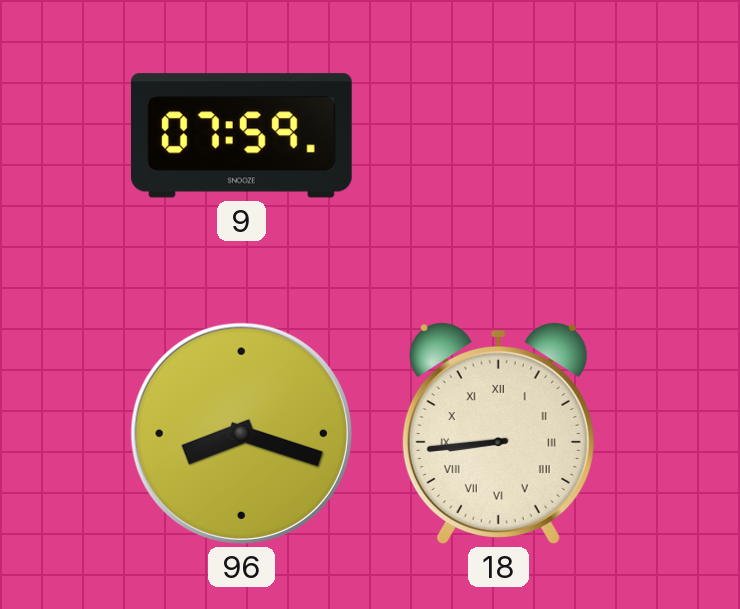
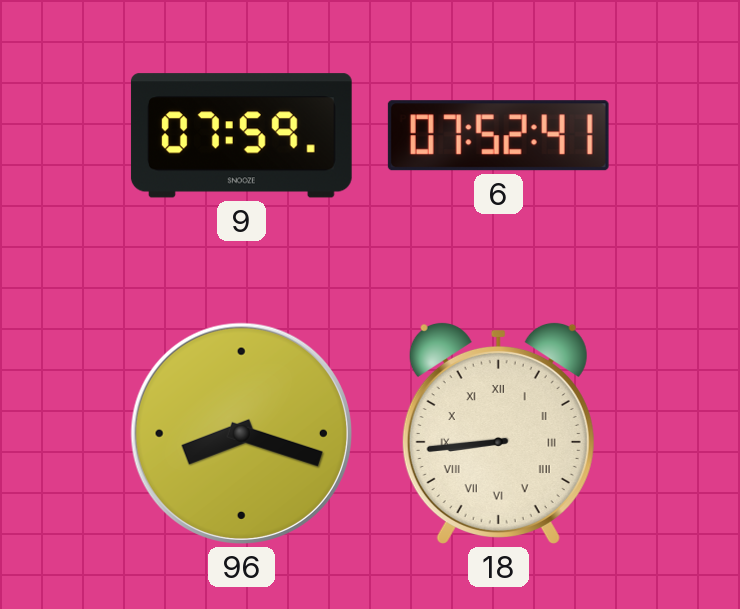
6: none -> 07:52 (498, 136)
